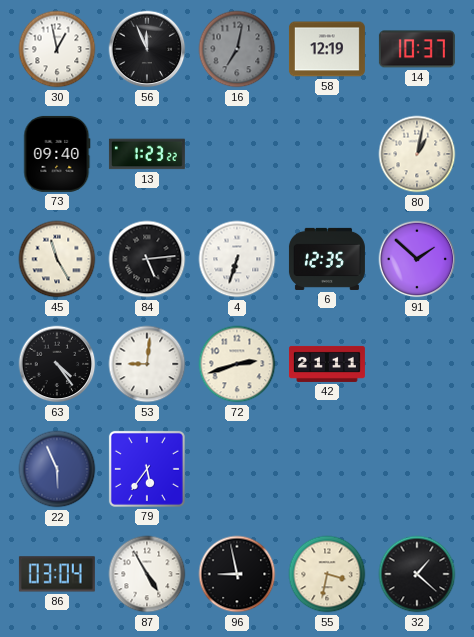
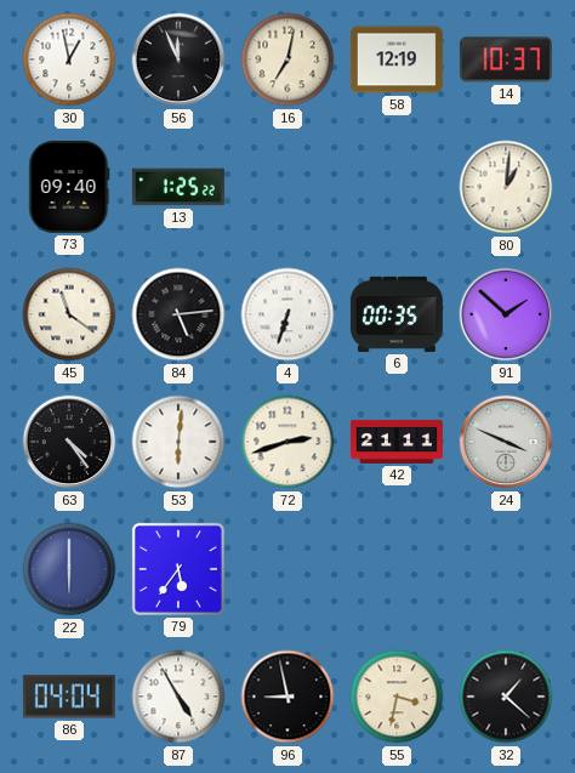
16 dial: grey -> cream (287, 59)
13: 1:23 -> 1:25 (178, 187)
80: 1:02 -> 1:01 (506, 187)
45: 11:25 -> 11:21 (69, 314)
6: 12:35 -> 00:35 (397, 314)
53: 9:01 -> 6:01 (178, 442)
24: none -> 3:49 (506, 442)
22: 5:56 -> 6:00 (69, 569)
86: 03:04 -> 04:04 (69, 697)
